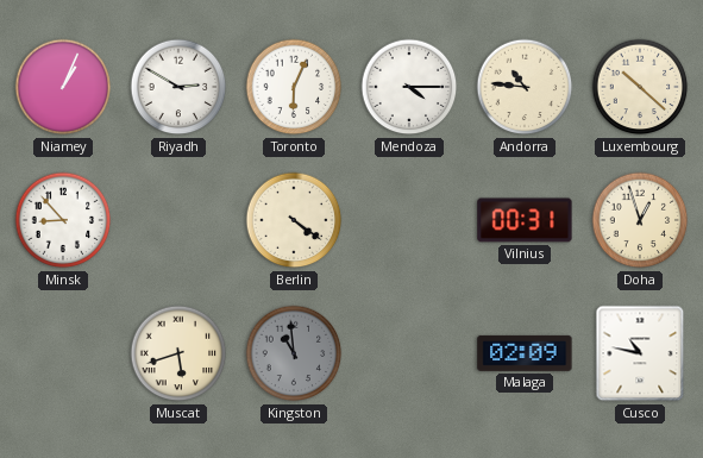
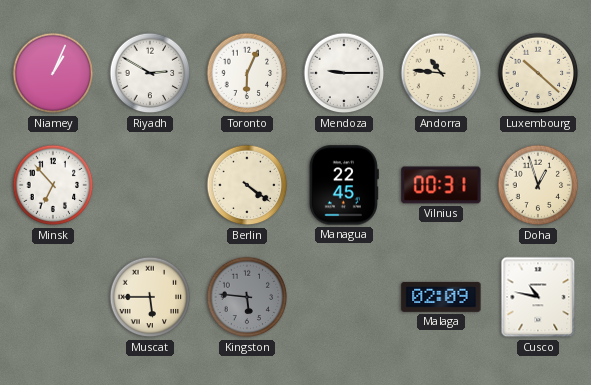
Mendoza: 4:15 -> 9:15 (344, 73)
Minsk: 8:53 -> 6:53 (53, 185)
Managua: none -> 22:45 (344, 185)
Muscat: 5:42 -> 5:45 (150, 297)
Kingston: 10:59 -> 5:46 (247, 297)
